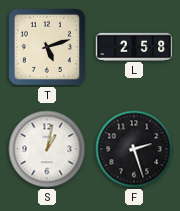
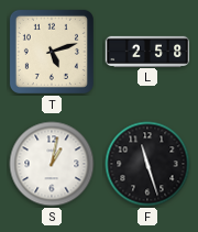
F: 2:27 -> 11:27 (147, 164)
